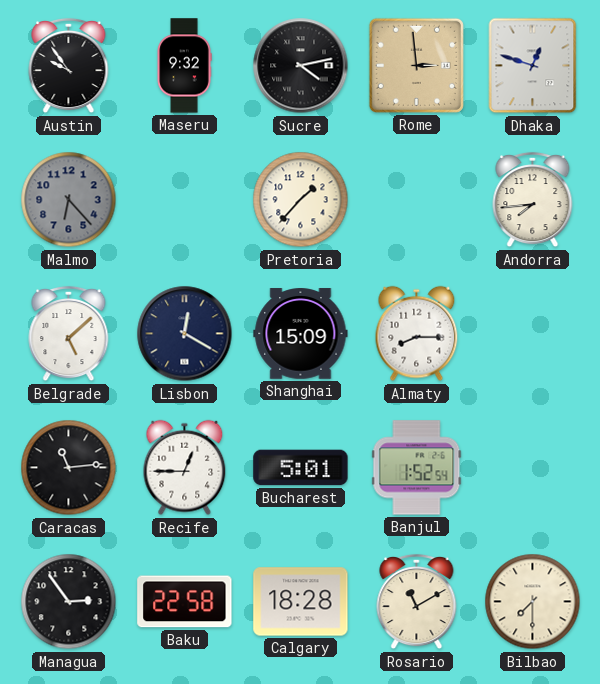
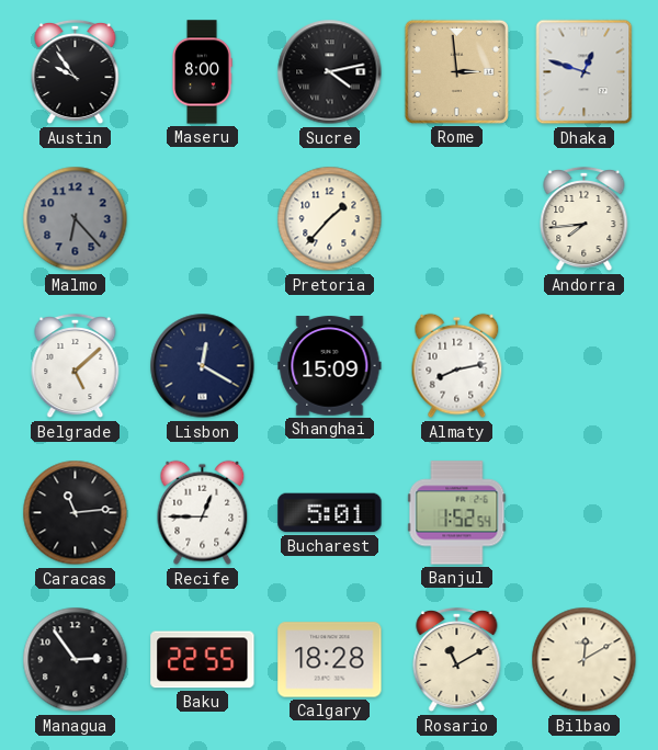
Maseru: 9:32 -> 8:00 (202, 72)
Almaty: 8:15 -> 8:13 (457, 366)
Baku: 22:58 -> 22:55 (203, 660)
Bilbao: 7:30 -> 12:10 (585, 660)
